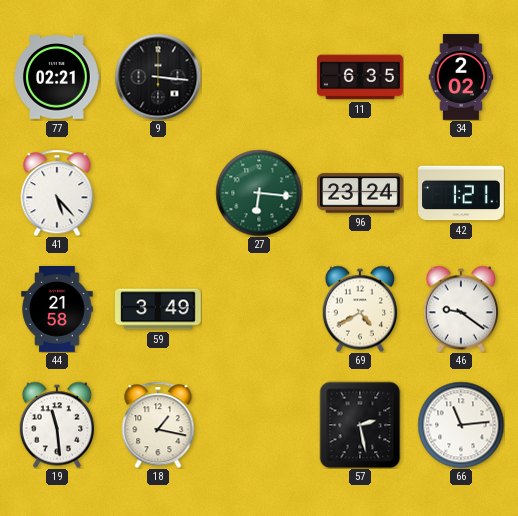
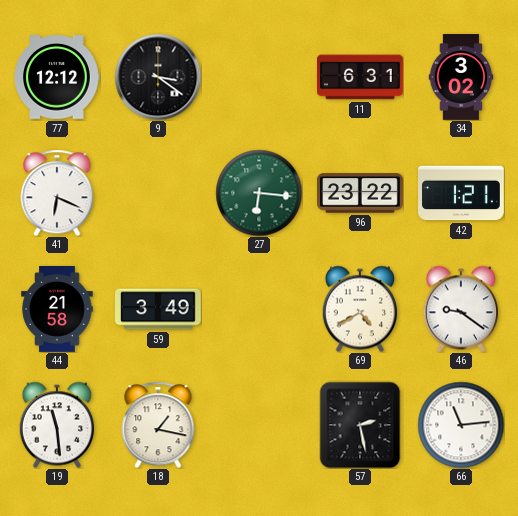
77: 02:21 -> 12:12 (57, 77)
9: 3:16 -> 3:21 (158, 77)
11: 6:35 -> 6:31 (361, 77)
34: 2:02 -> 3:02 (461, 77)
41: 5:23 -> 6:19 (57, 193)
96: 23:24 -> 23:22 (361, 193)
